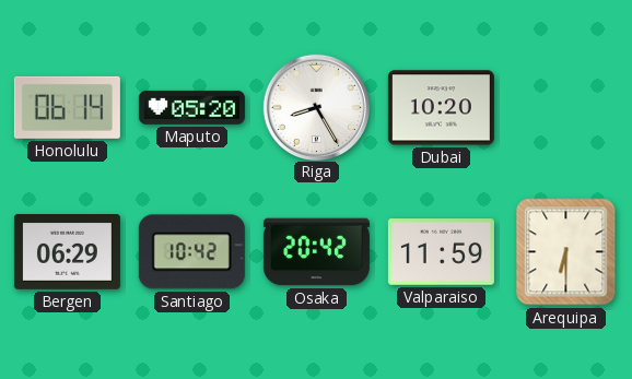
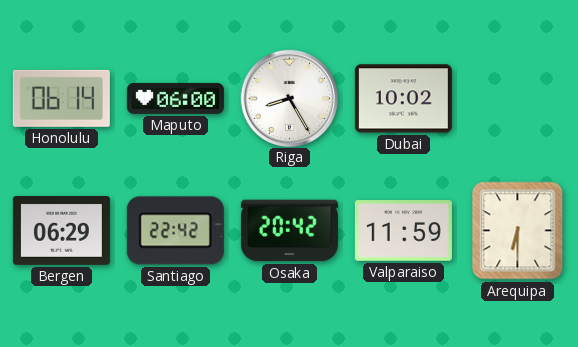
Maputo: 05:20 -> 06:00 (175, 98)
Dubai: 10:20 -> 10:02 (403, 99)
Santiago: 10:42 -> 22:42 (175, 231)
